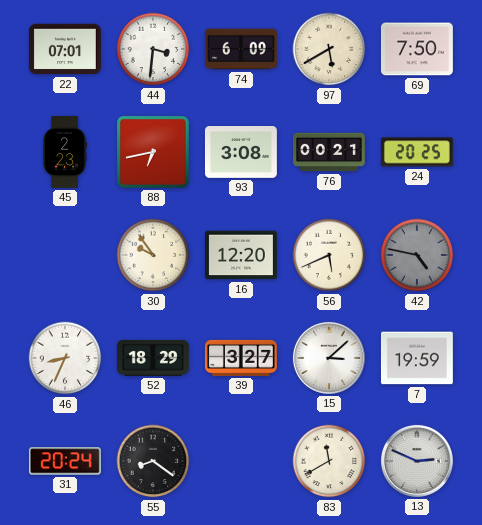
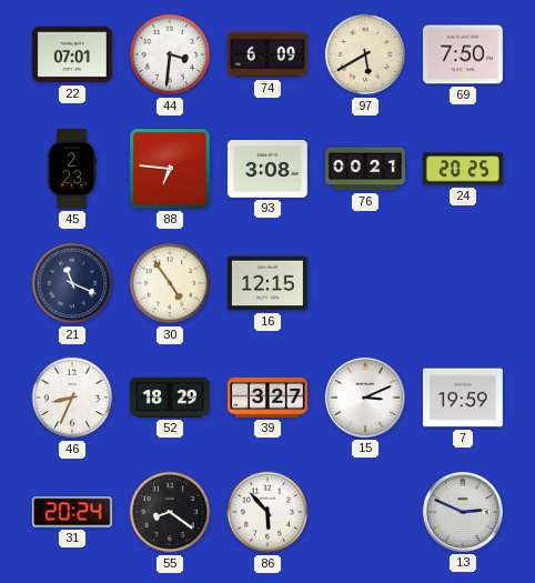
88: 6:43 -> 6:46 (170, 169)
21: none -> 11:19 (72, 283)
30: 9:54 -> 4:54 (170, 283)
16: 12:20 -> 12:15 (267, 283)
56: 5:41 -> none (329, 255)
42: 4:47 -> none (417, 255)
15: 3:08 -> 3:11 (365, 398)
86: none -> 5:53 (267, 512)
83: 11:40 -> none (329, 461)
